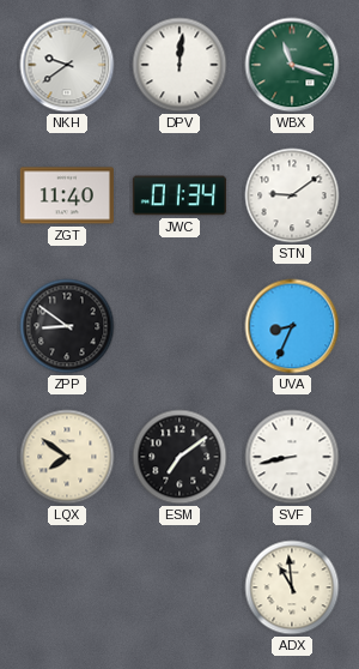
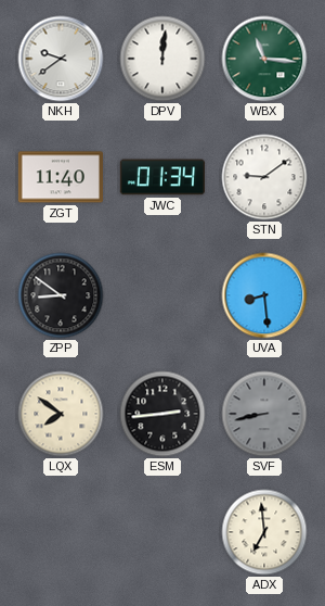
WBX: 11:18 -> 11:16 (264, 59)
UVA: 8:34 -> 8:29 (264, 295)
ESM: 7:09 -> 2:44 (162, 414)
SVF dial: white -> grey (264, 414)
ADX: 10:59 -> 6:59 (264, 532)
